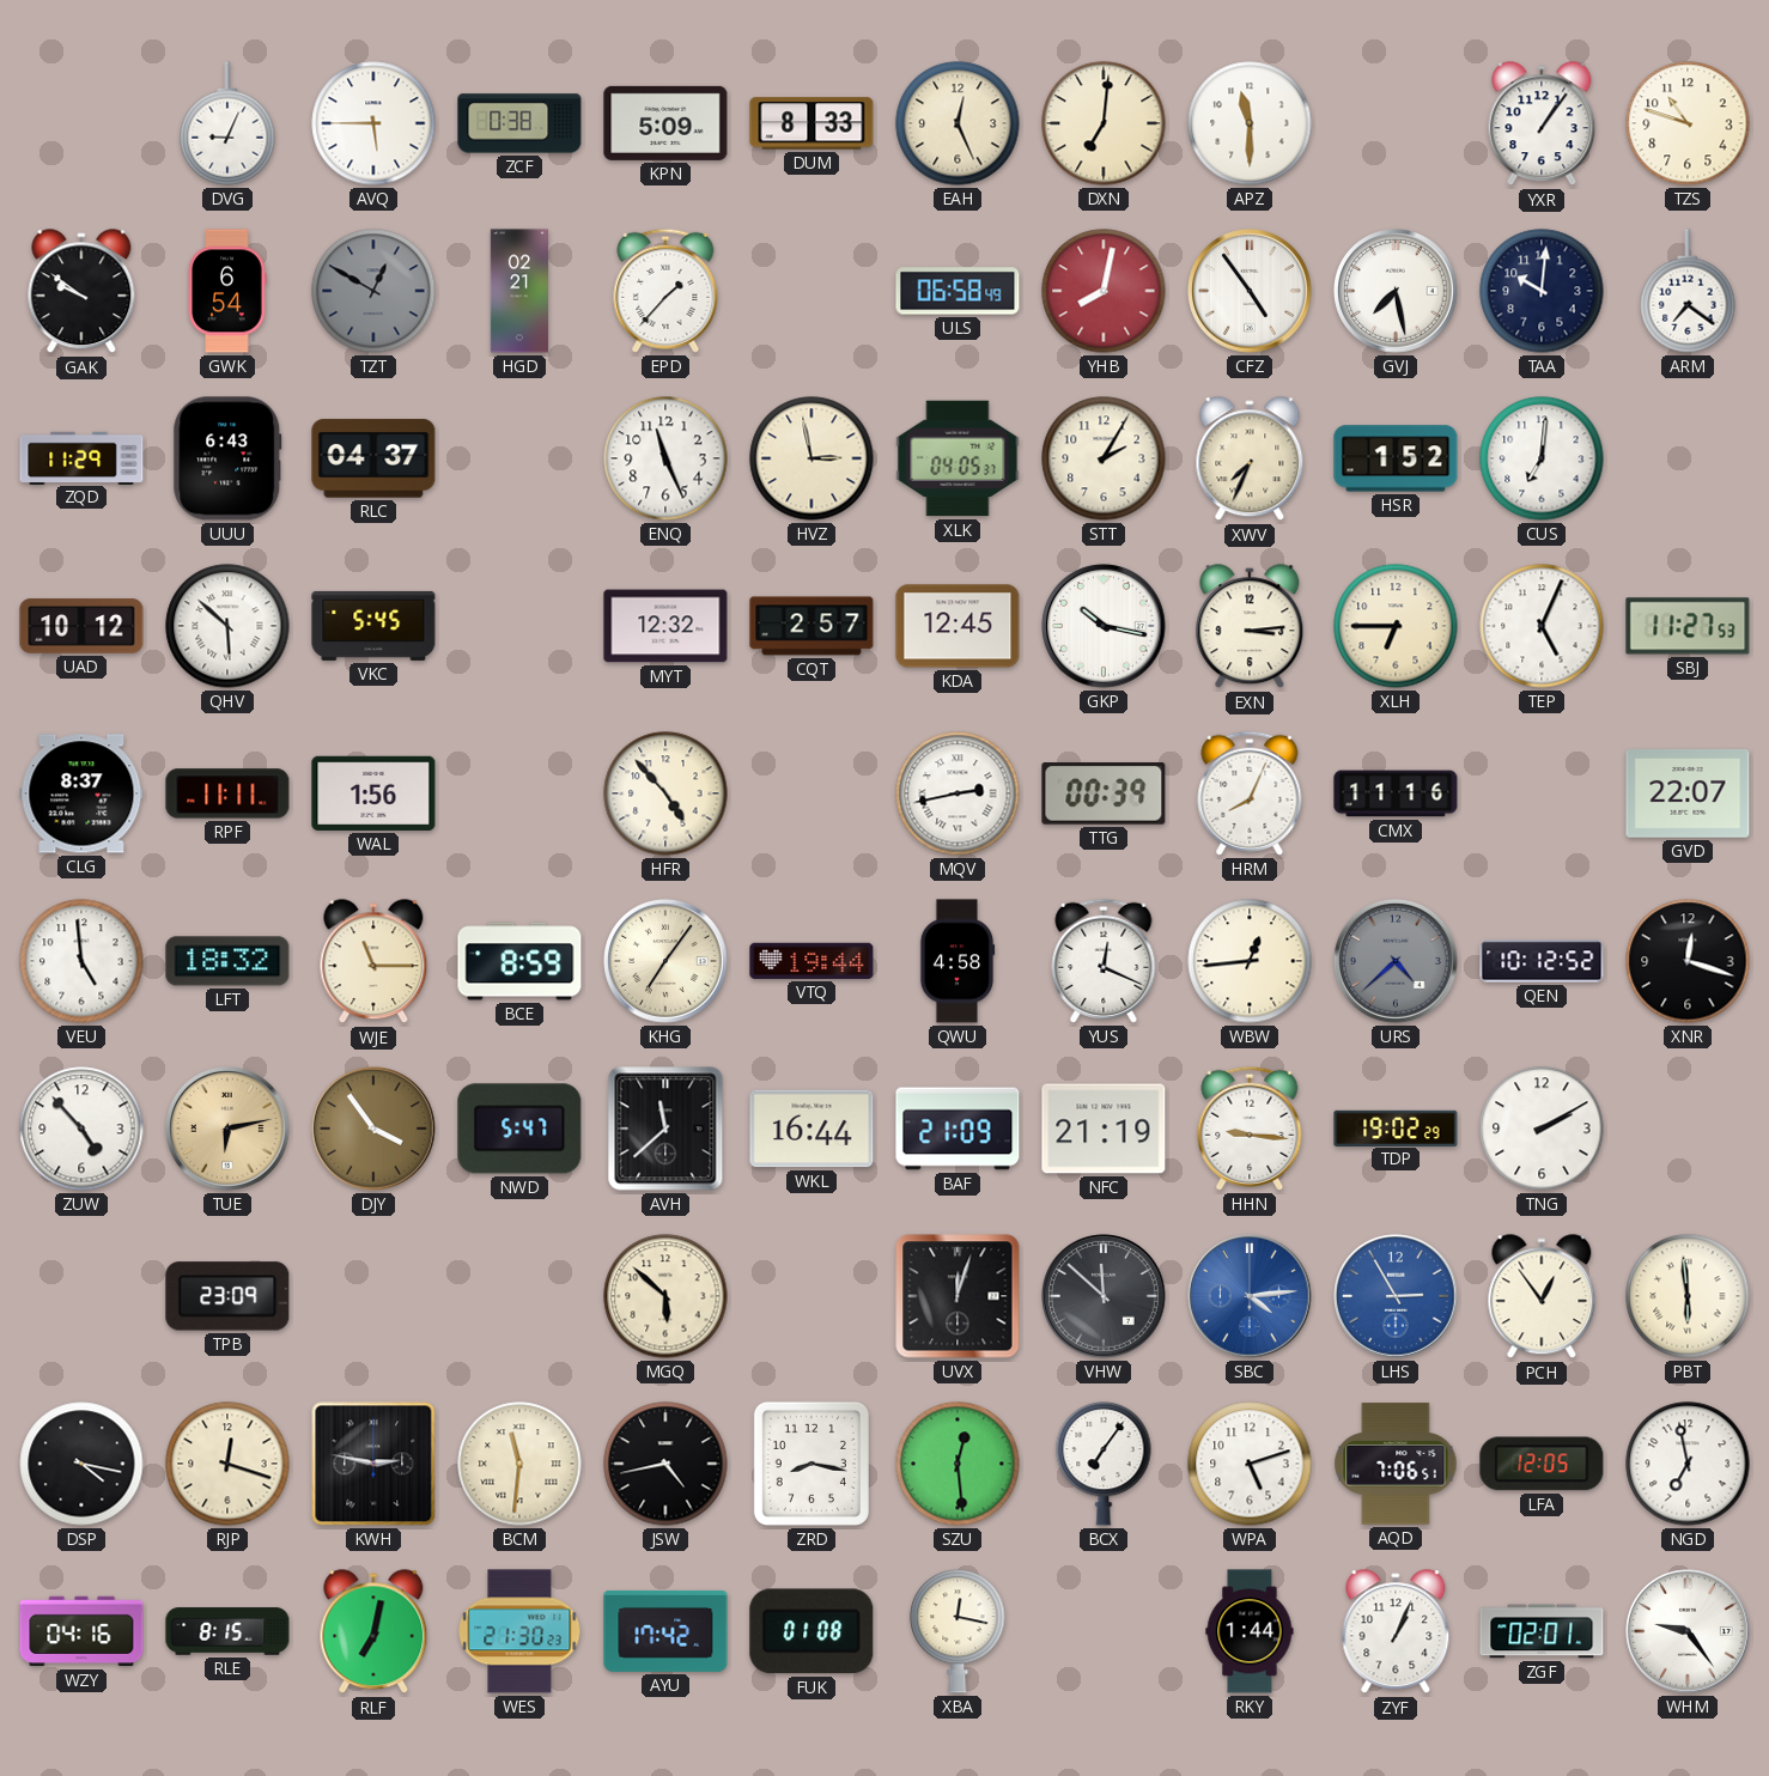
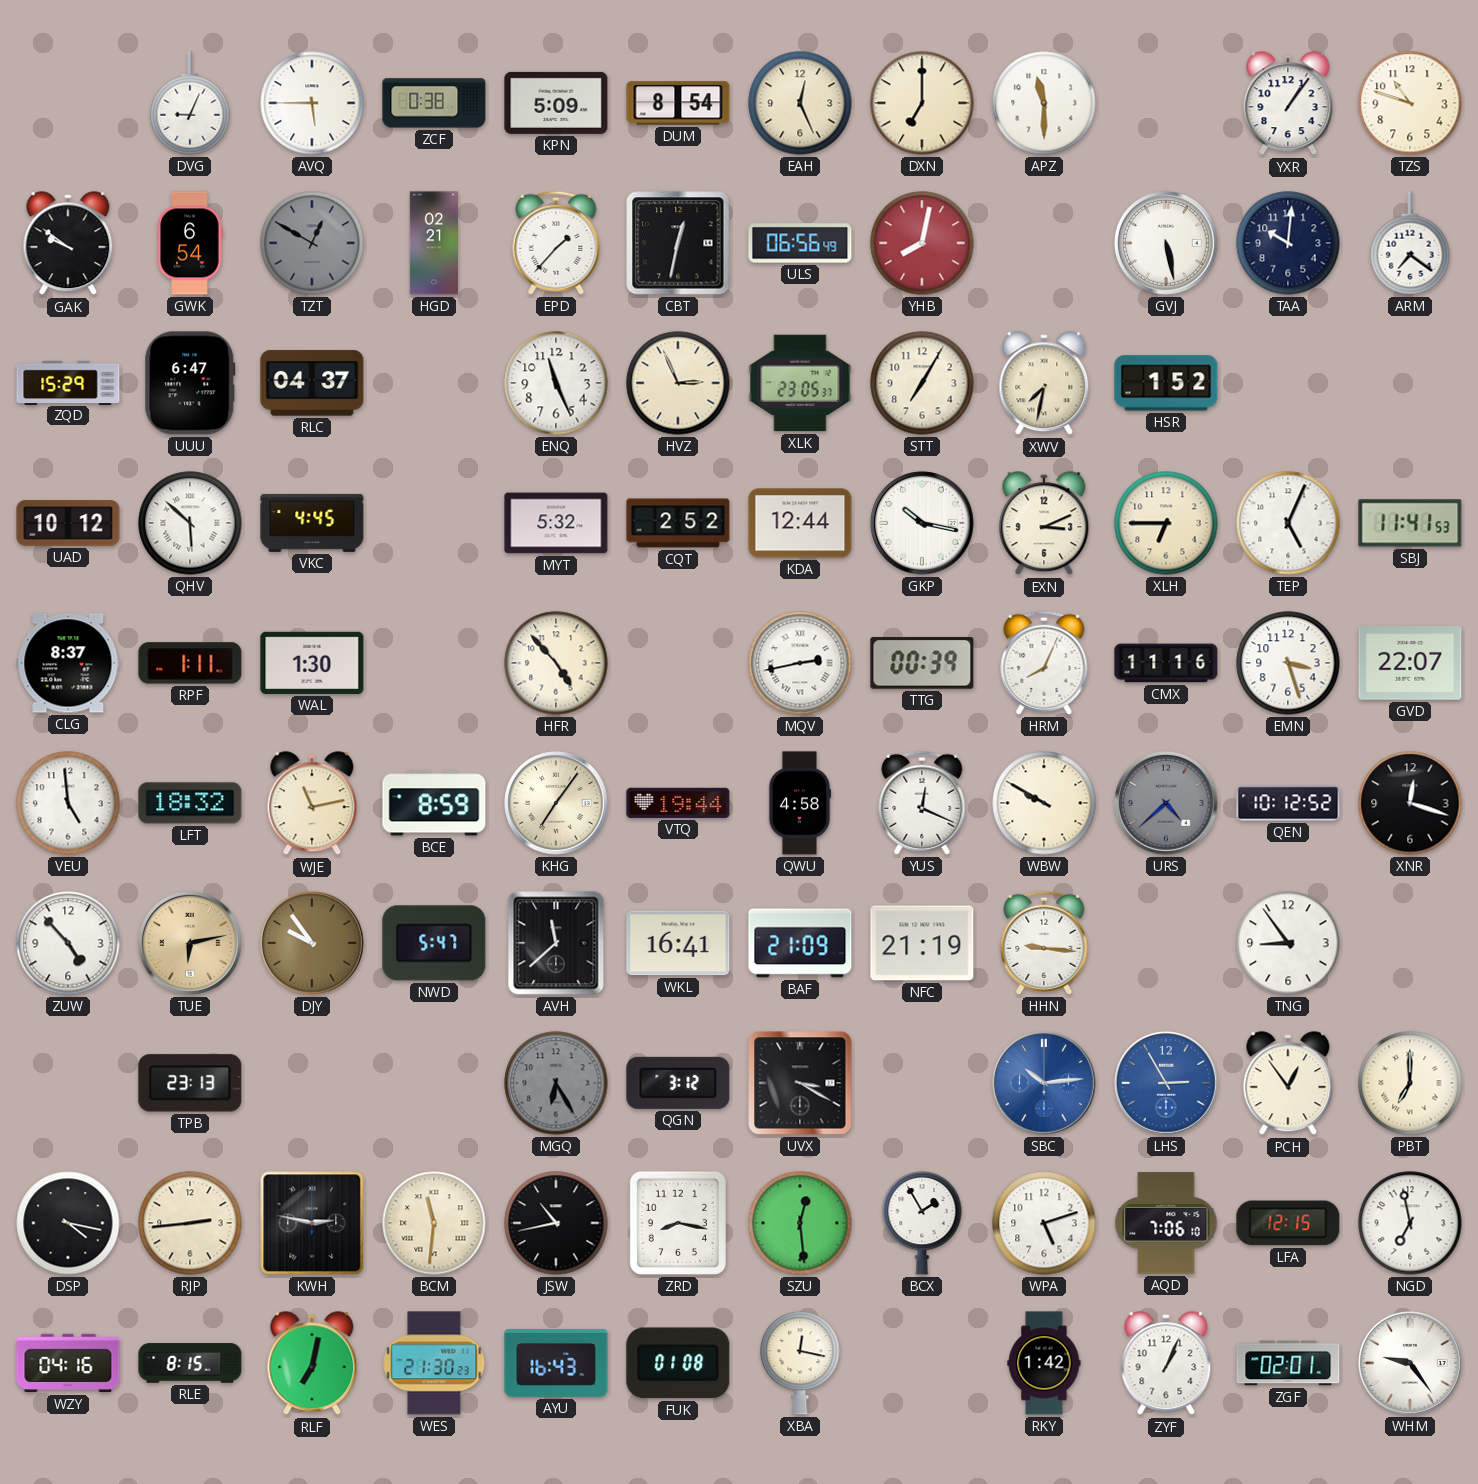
DUM: 8:33 -> 8:54 (678, 103)
DXN: 7:01 -> 7:00 (922, 103)
CBT: none -> 12:32 (678, 243)
ULS: 06:58 -> 06:56 (800, 243)
CFZ: 4:54 -> none (1250, 291)
GVJ: 7:28 -> 5:28 (1166, 243)
ZQD: 11:29 -> 15:29 (68, 382)
UUU: 6:43 -> 6:47 (190, 383)
HVZ: 2:58 -> 2:56 (678, 383)
XLK: 04:05 -> 23:05 (800, 383)
STT: 2:05 -> 7:05 (922, 383)
XWV: 7:34 -> 7:32 (1044, 384)
CUS: 7:01 -> none (1542, 458)
VKC: 5:45 -> 4:45 (312, 523)
MYT: 12:32 -> 5:32 (556, 523)
CQT: 2:57 -> 2:52 (678, 523)
KDA: 12:45 -> 12:44 (800, 523)
EXN: 3:14 -> 3:11 (1044, 524)
SBJ: 11:27 -> 11:41 (1410, 523)
RPF: 11:11 -> 1:11 (190, 663)
WAL: 1:56 -> 1:30 (312, 663)
EMN: none -> 3:27 (1288, 663)
WJE: 11:15 -> 11:13 (312, 804)
WBW: 12:44 -> 9:50 (1044, 803)
DJY: 3:54 -> 9:54 (312, 943)
WKL: 16:44 -> 16:41 (678, 943)
TDP: 19:02 -> none (1396, 1127)
TNG: 2:10 -> 8:54 (1288, 943)
TPB: 23:09 -> 23:13 (190, 1083)
MGQ: 5:52 -> 6:25 (556, 1083)
MGQ dial: cream -> grey (556, 1083)
QGN: none -> 3:12 (678, 1083)
UVX: 12:03 -> 3:20 (800, 1083)
VHW: 11:52 -> none (1104, 1296)
SBC: 4:14 -> 10:14 (1044, 1083)
PBT: 5:59 -> 7:00 (1410, 1083)
RJP: 12:18 -> 2:44 (190, 1223)
JSW: 4:43 -> 10:43 (556, 1223)
BCX: 7:06 -> 1:55 (922, 1224)
AQD: 7:06:51 -> 7:06:10 (1166, 1223)
LFA: 12:05 -> 12:15 (1288, 1223)
AYU: 17:42 -> 16:43 (556, 1364)
RKY: 1:44 -> 1:42 (1044, 1363)
